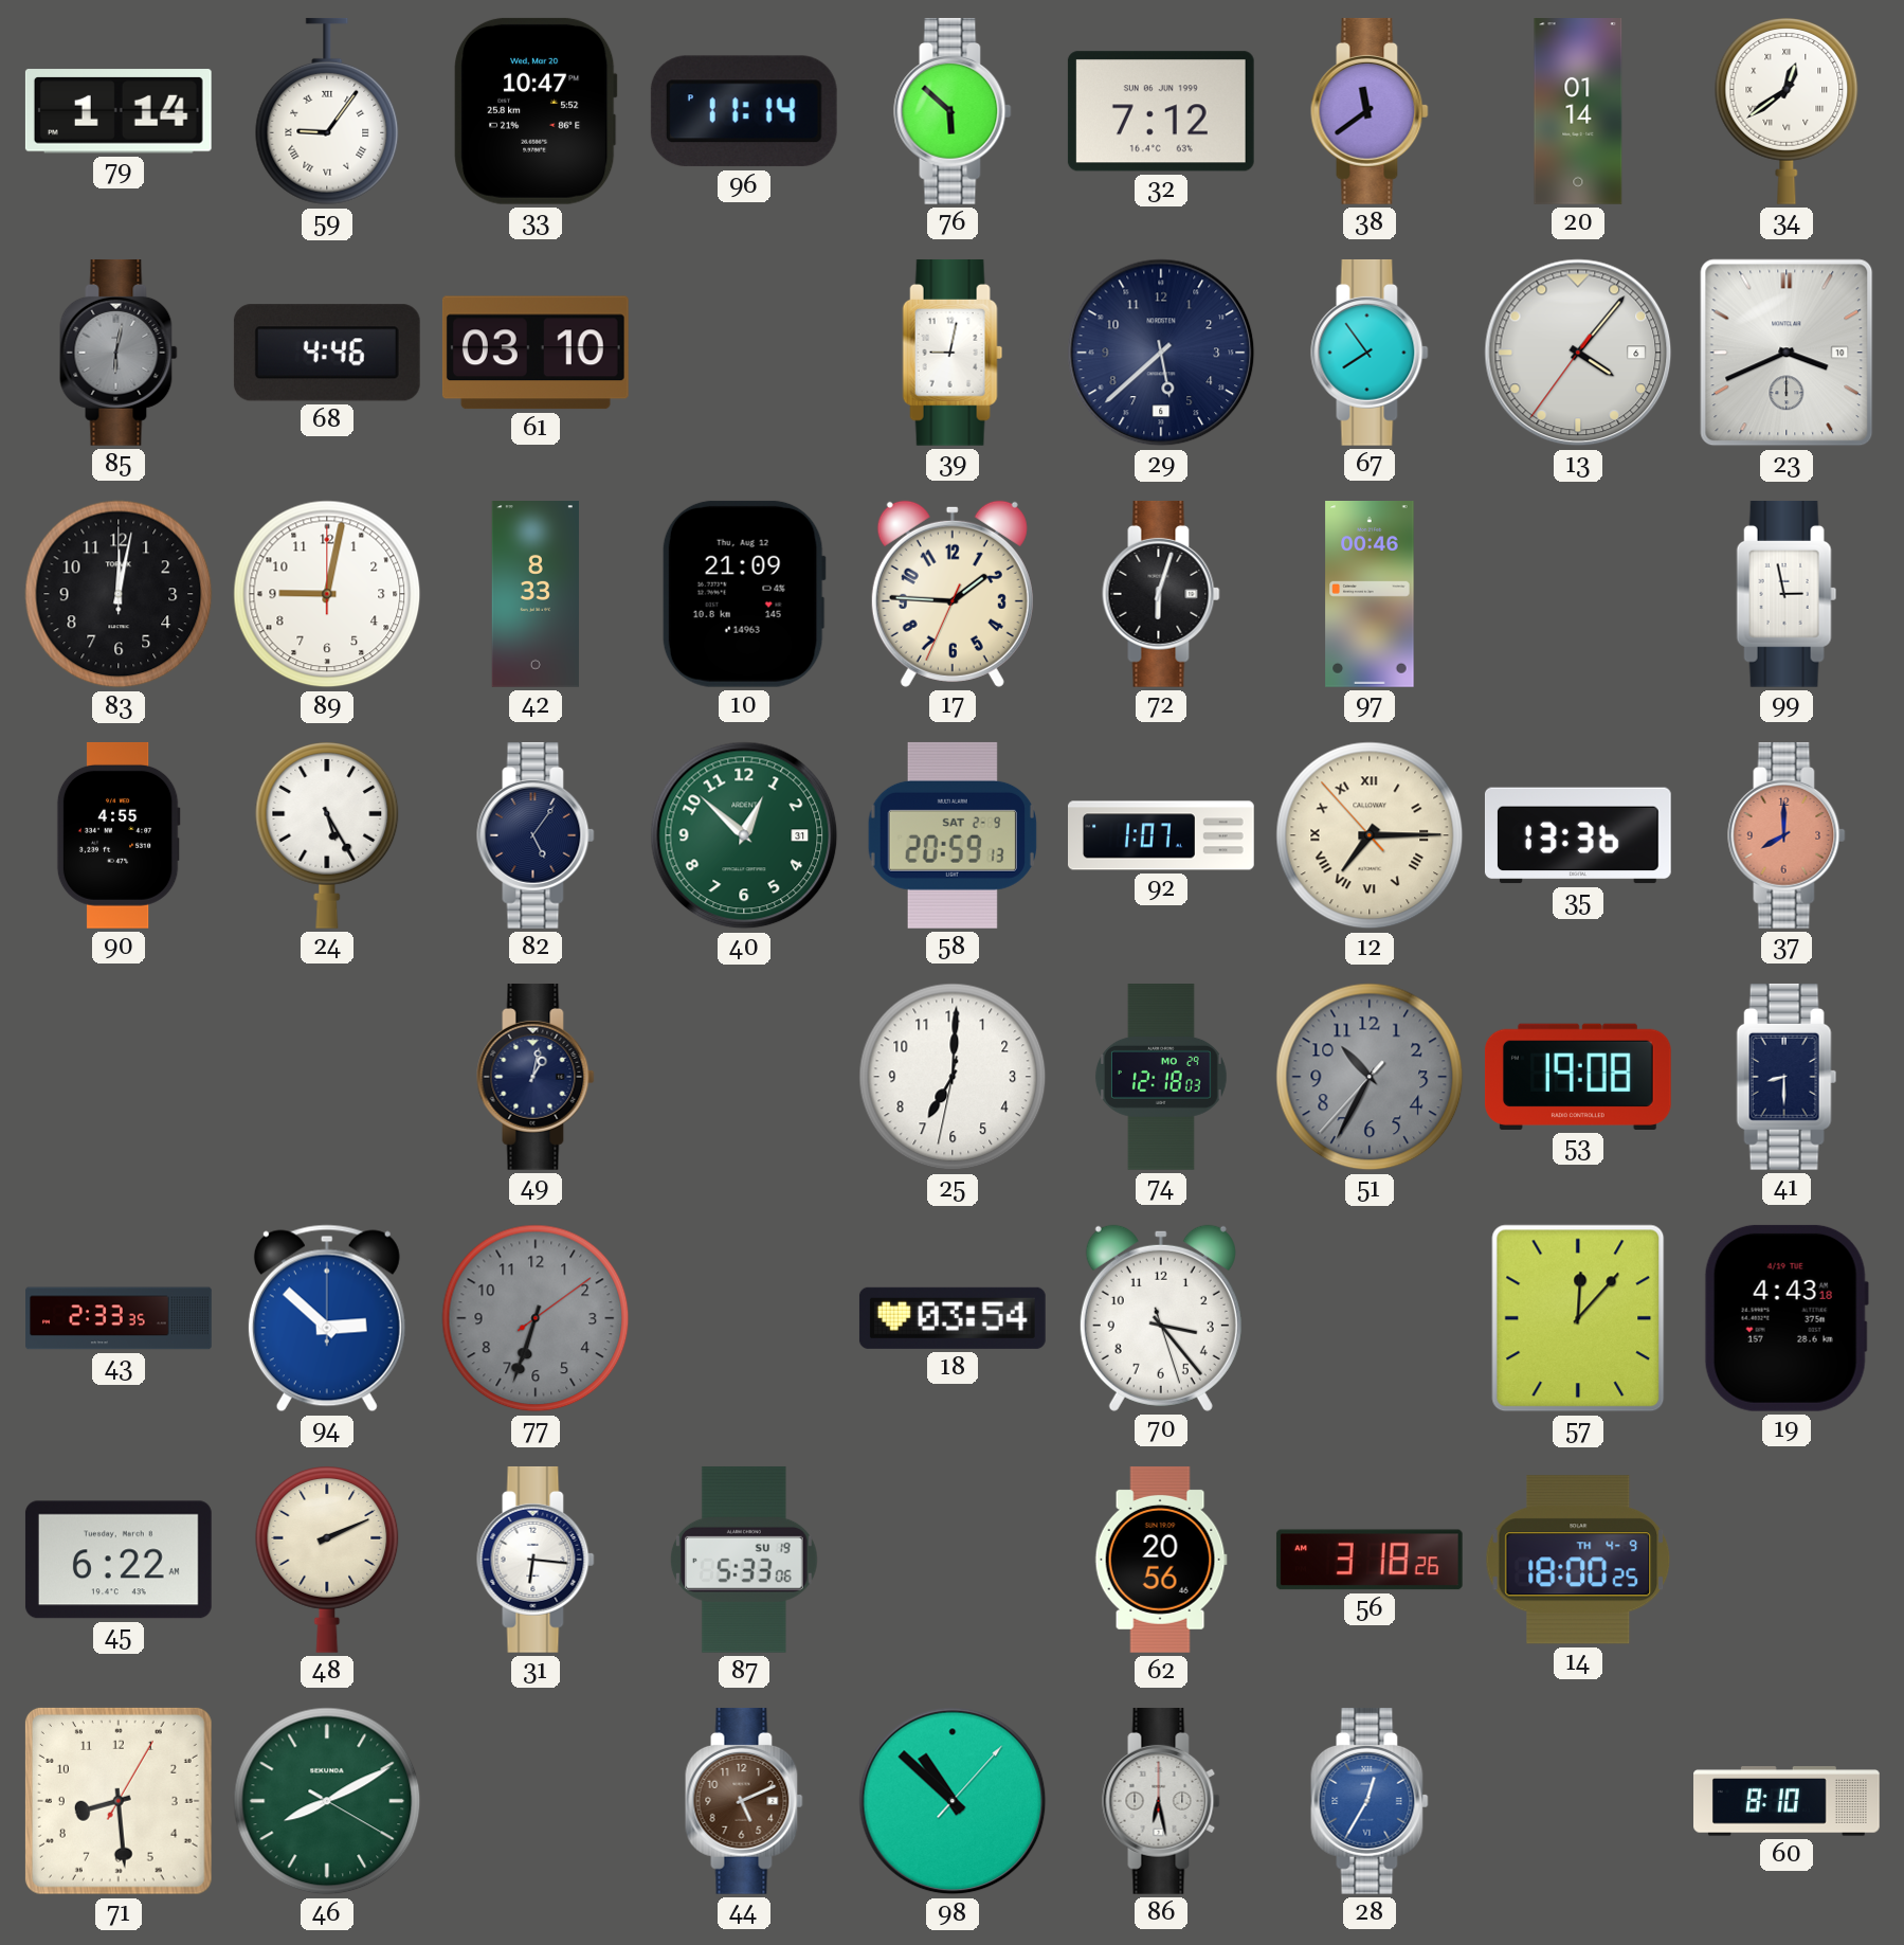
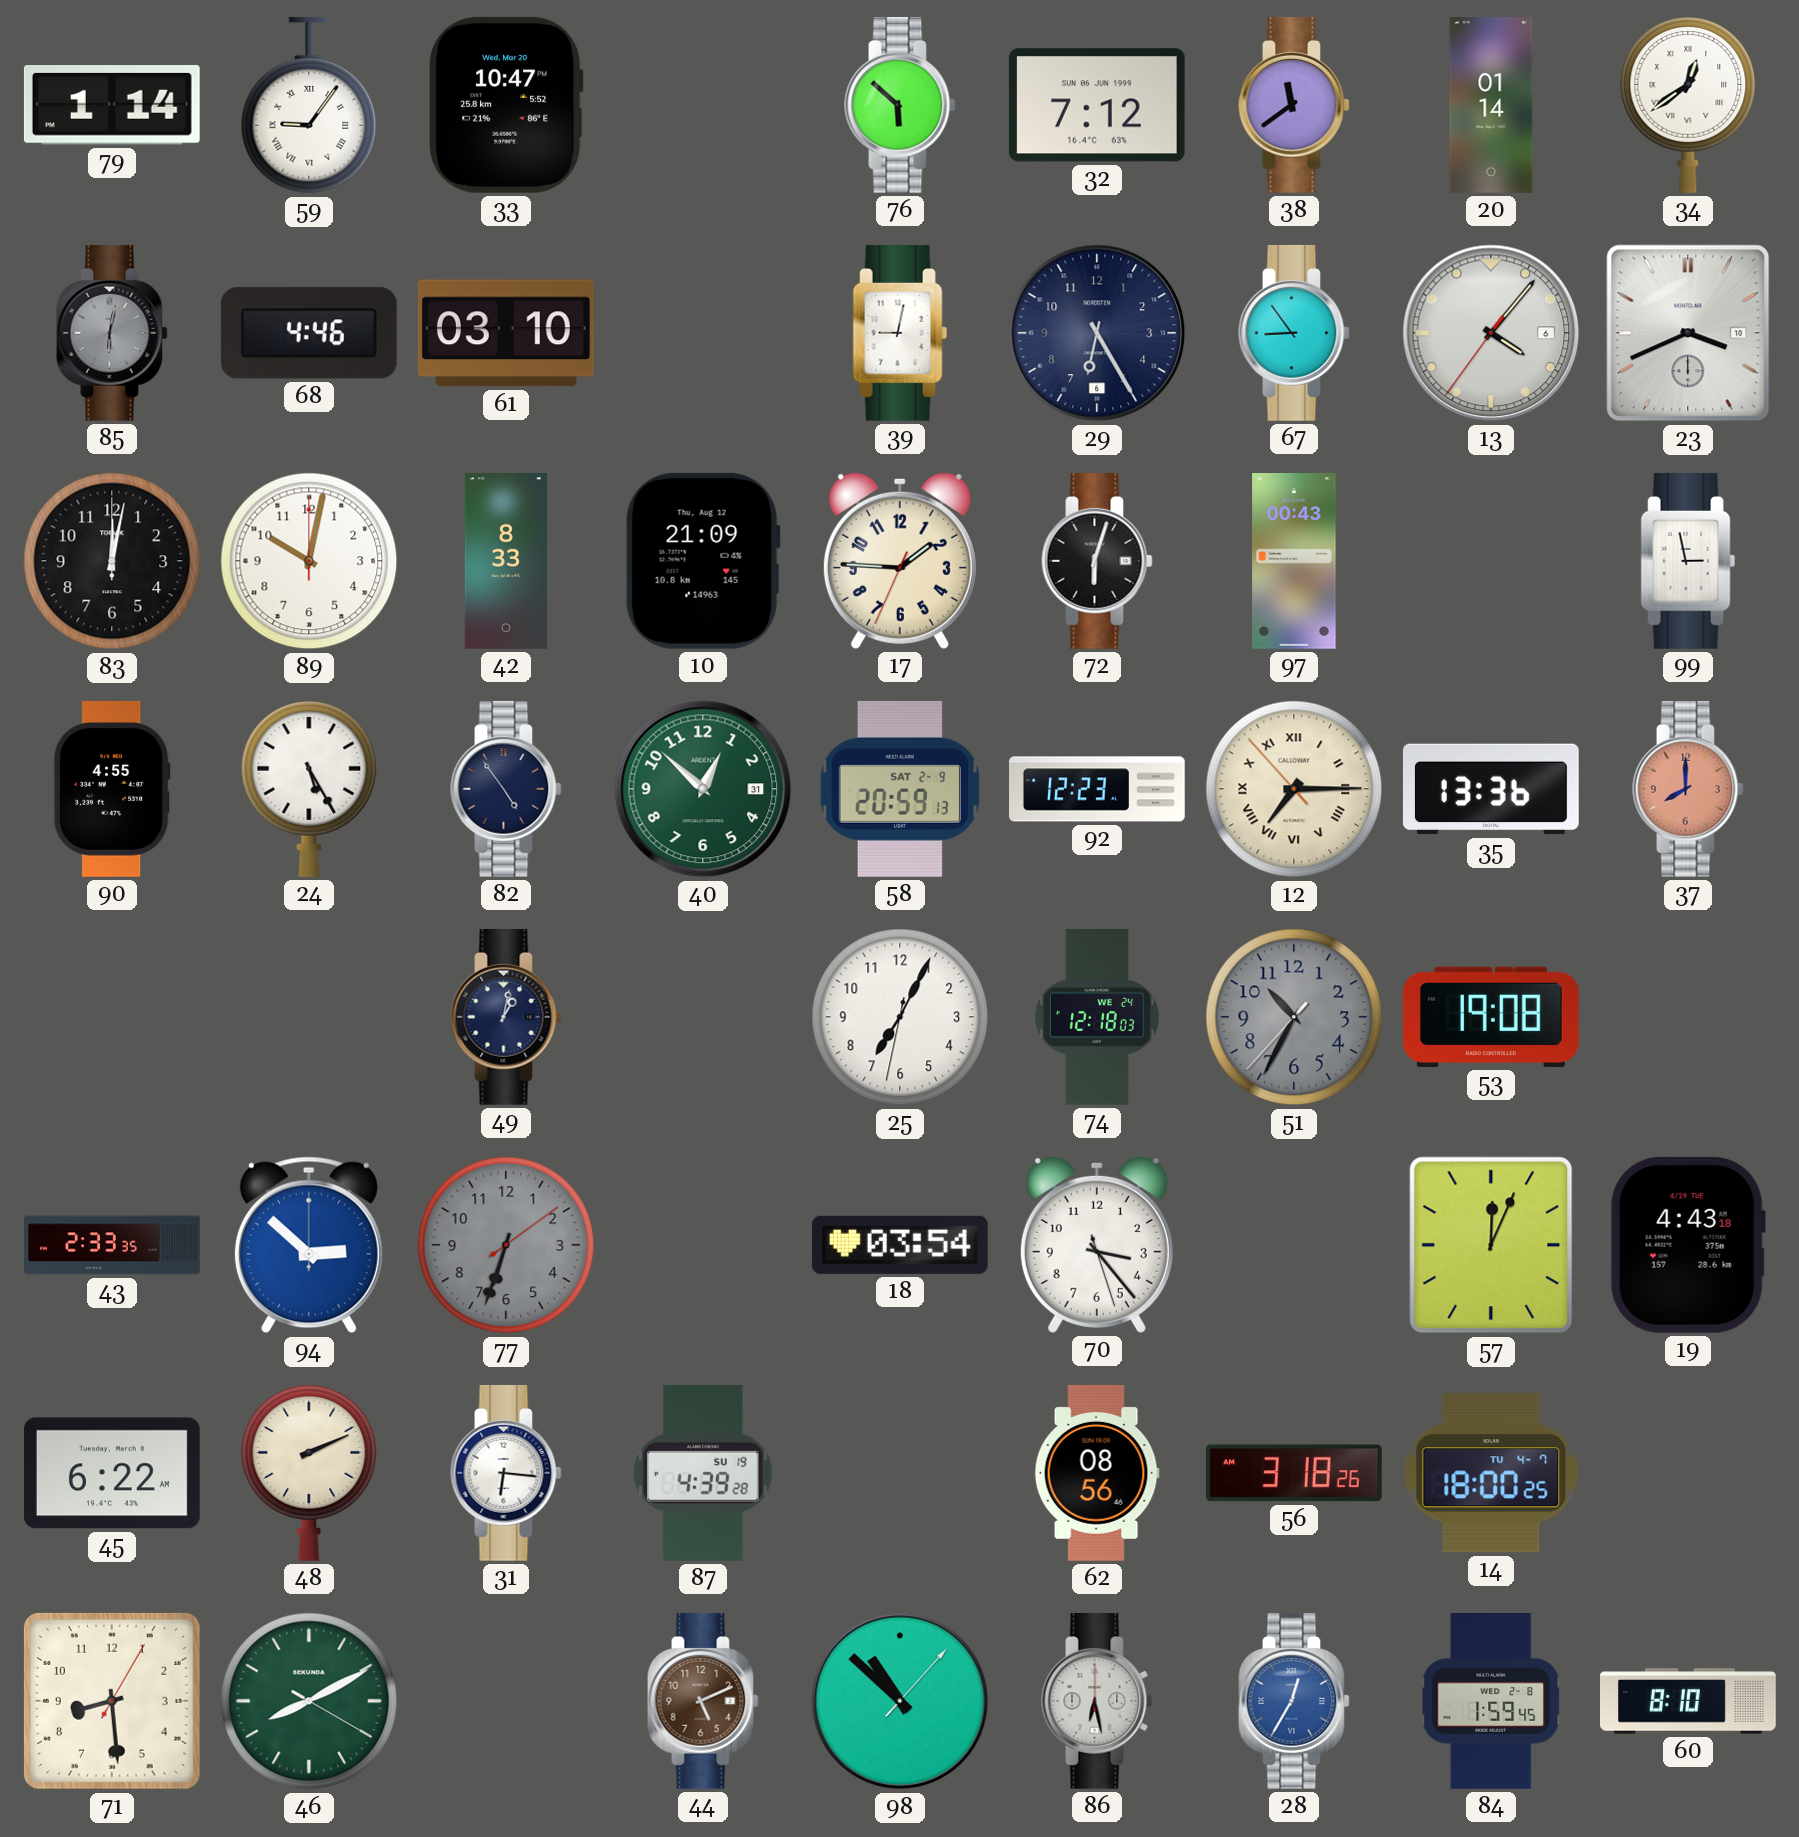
96: 11:14 -> none (744, 111)
29: 5:38 -> 6:25 (1097, 333)
67: 7:54 -> 8:54 (1294, 333)
89: 9:02 -> 10:02 (309, 561)
97: 00:46 -> 00:43 (1294, 562)
82: 5:06 -> 4:54 (506, 789)
92: 1:07 -> 12:23 (1098, 789)
25: 7:00 -> 7:04 (900, 1017)
74 date: MO 29 -> WE 24 (1097, 1018)
41: 8:30 -> none (1787, 1077)
57: 12:07 -> 12:04 (1491, 1245)
87: 5:33 -> 4:39 (703, 1473)
62: 20:56 -> 08:56 (1097, 1473)
14 date: TH 4-9 -> TU 4-7 (1491, 1473)
84: none -> 1:59 (1491, 1702)
